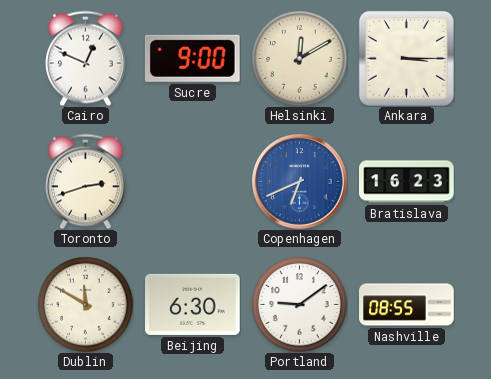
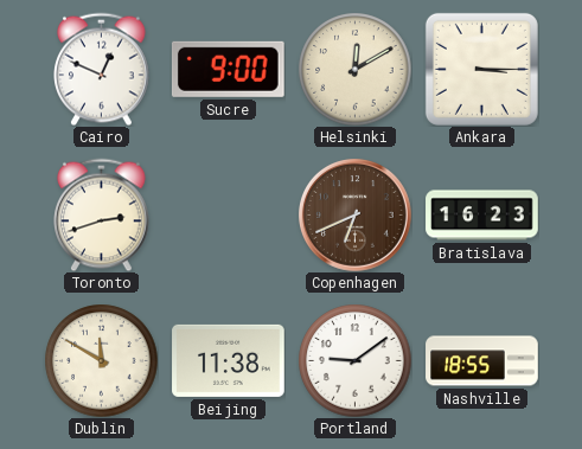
Copenhagen dial: blue -> brown (356, 216)
Beijing: 6:30 -> 11:38 (229, 360)
Nashville: 08:55 -> 18:55 (482, 361)
